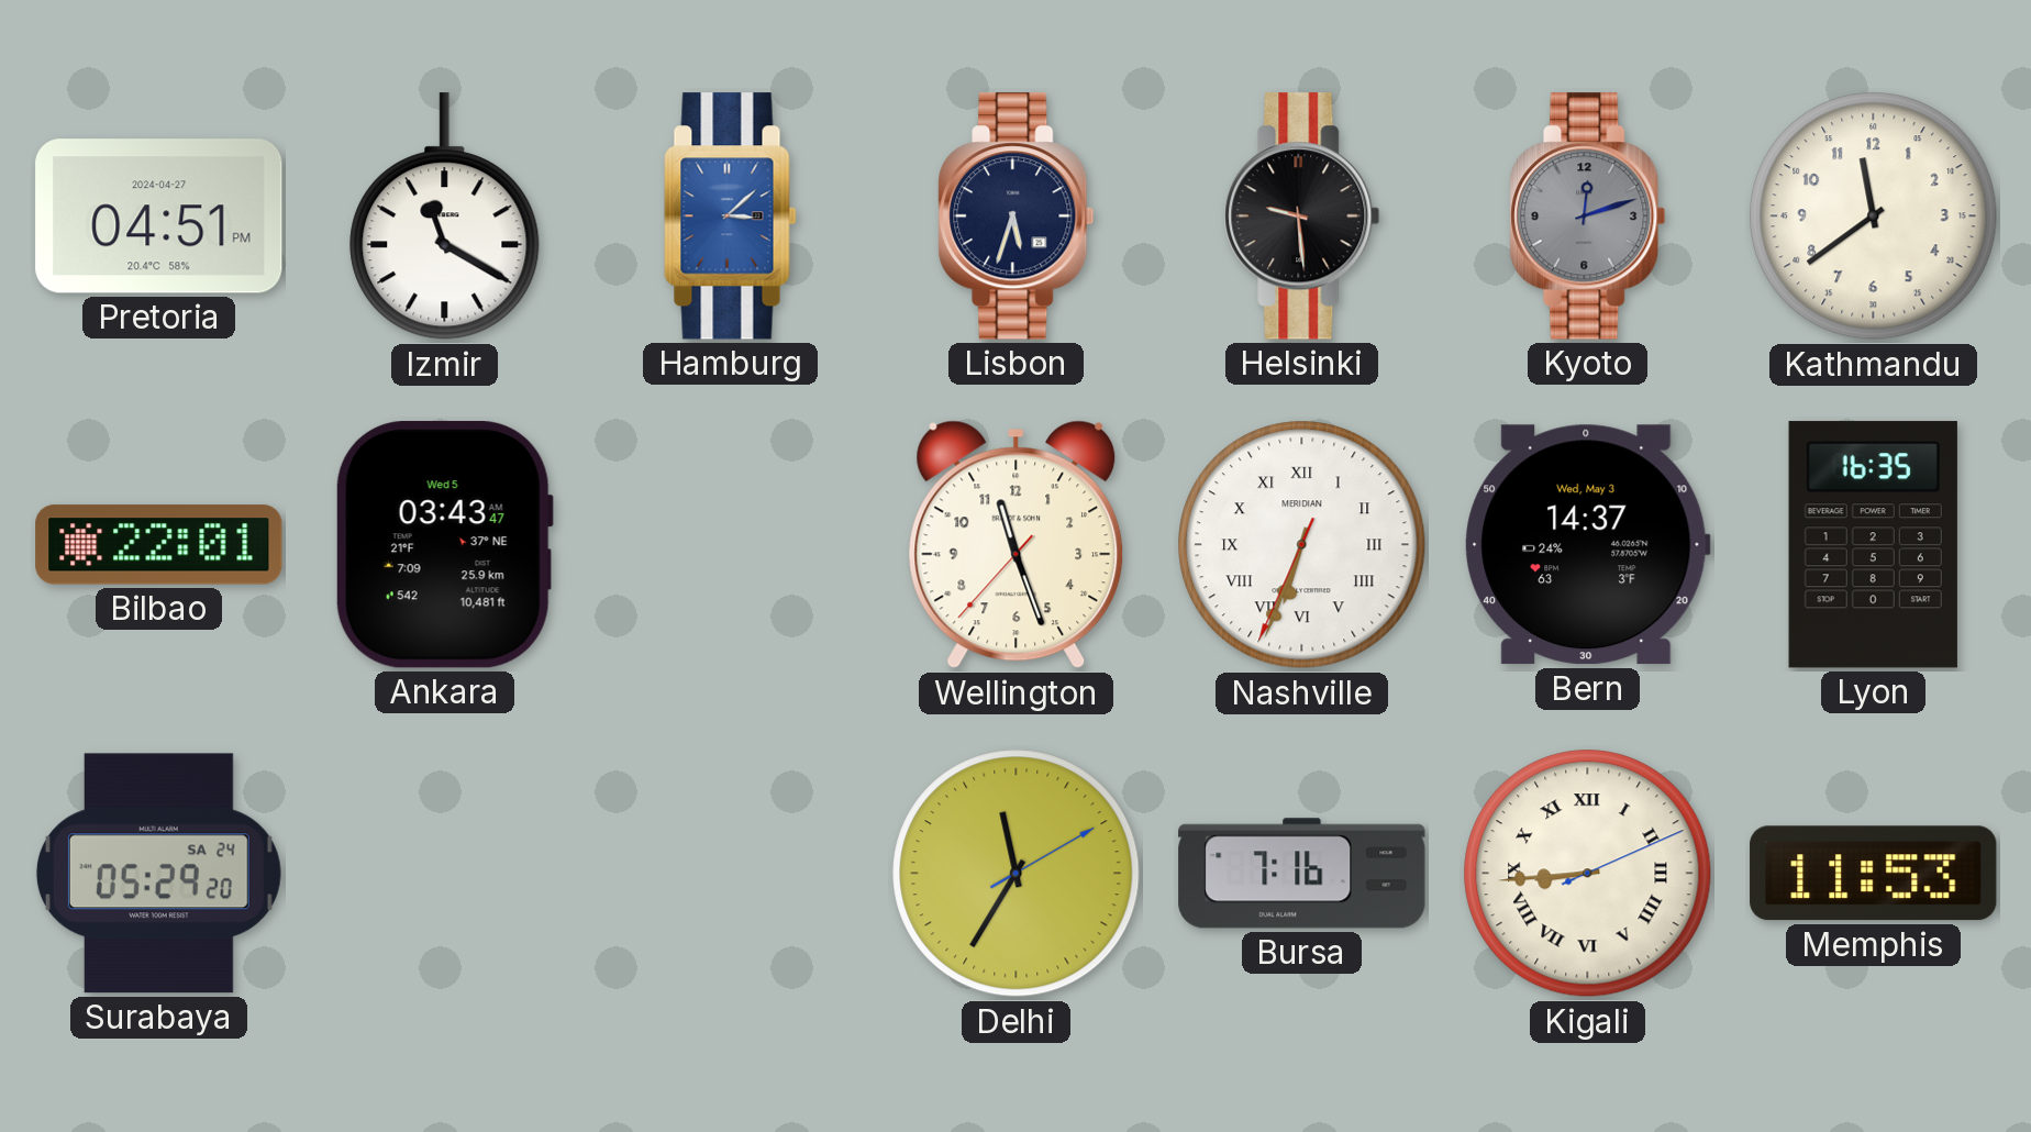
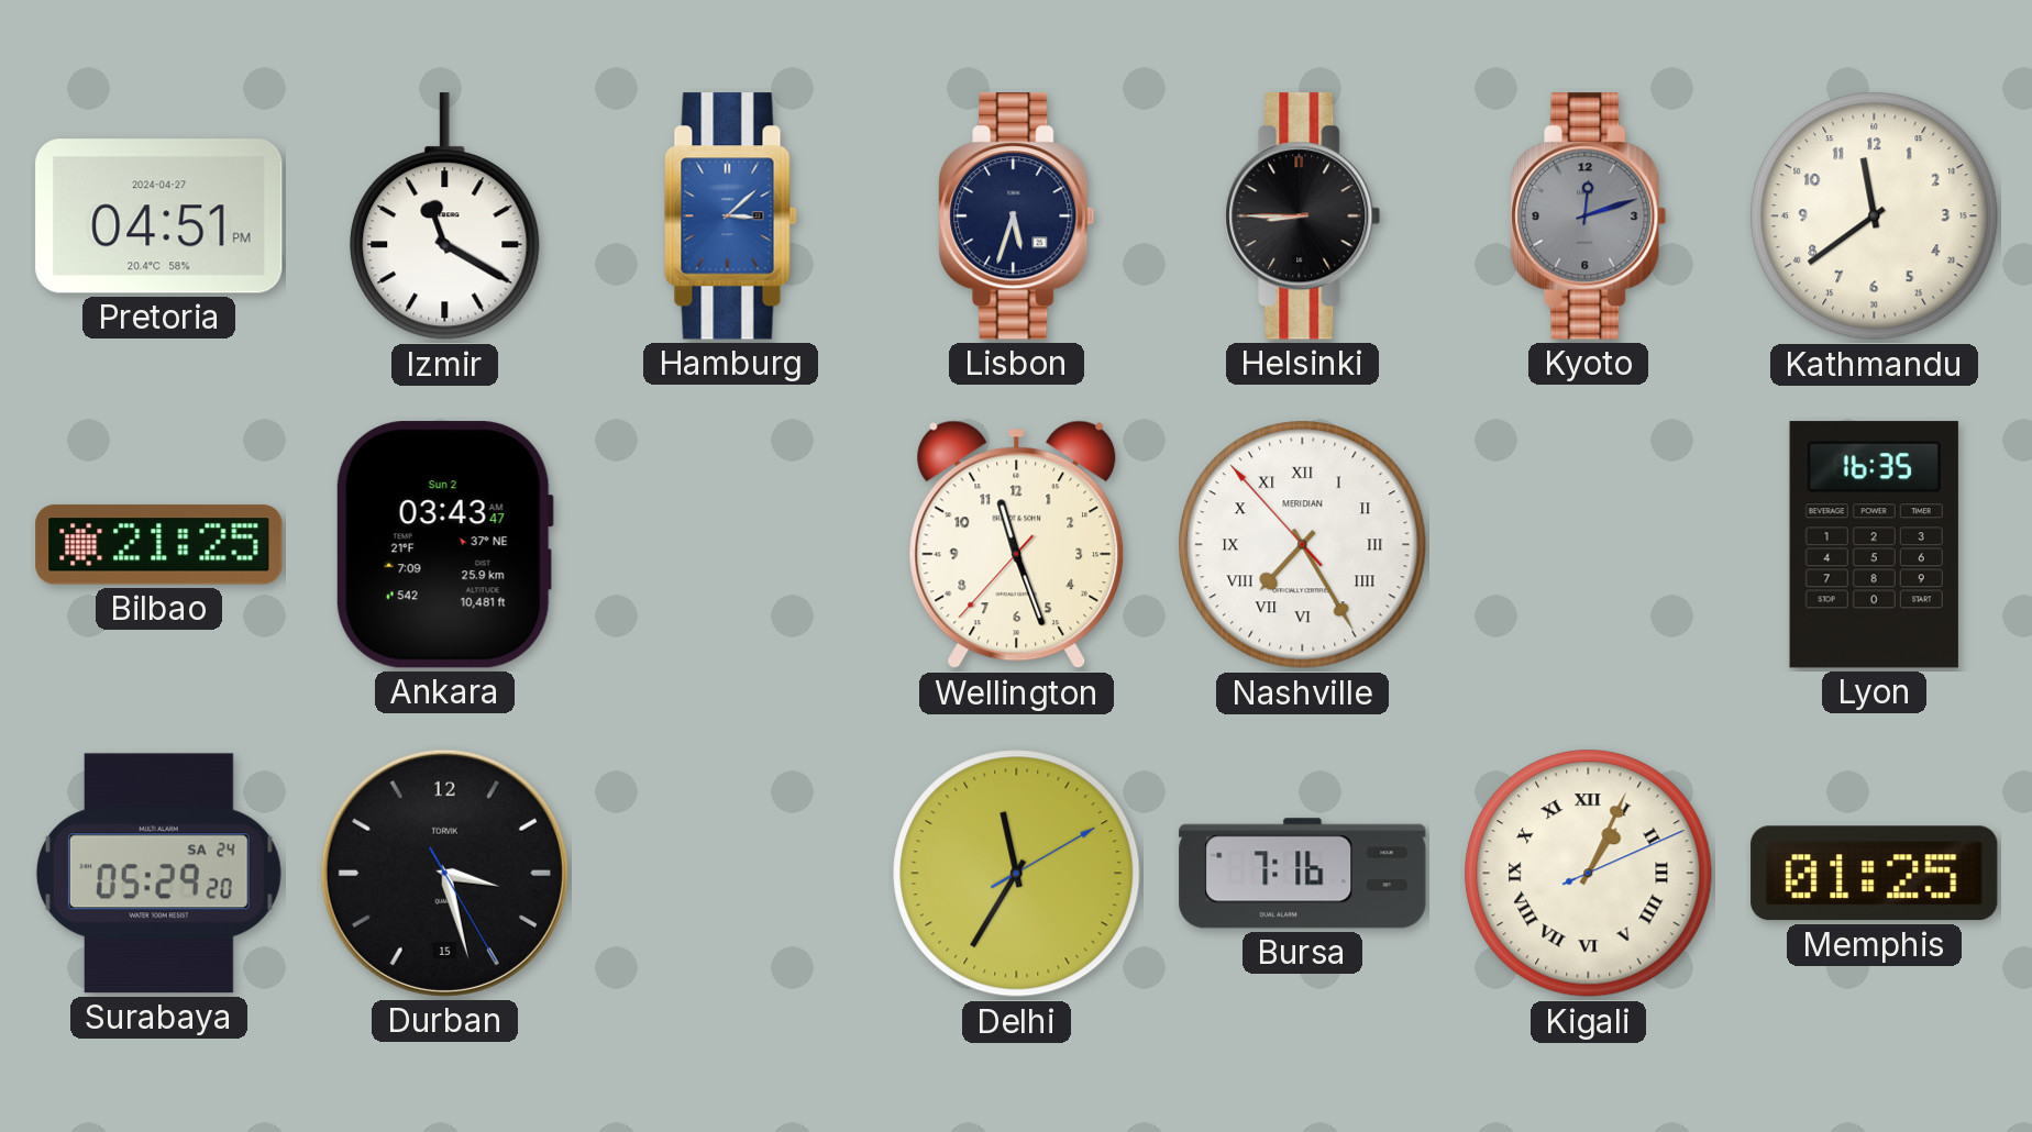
Helsinki: 9:29 -> 8:45 (1303, 217)
Bilbao: 22:01 -> 21:25 (159, 545)
Ankara date: Wed 5 -> Sun 2 (444, 545)
Nashville: 6:33 -> 7:24 (1303, 545)
Bern: 14:37 -> none (1587, 545)
Durban: none -> 3:27 (444, 873)
Kigali: 8:44 -> 1:04 (1589, 874)
Memphis: 11:53 -> 01:25 (1875, 874)
